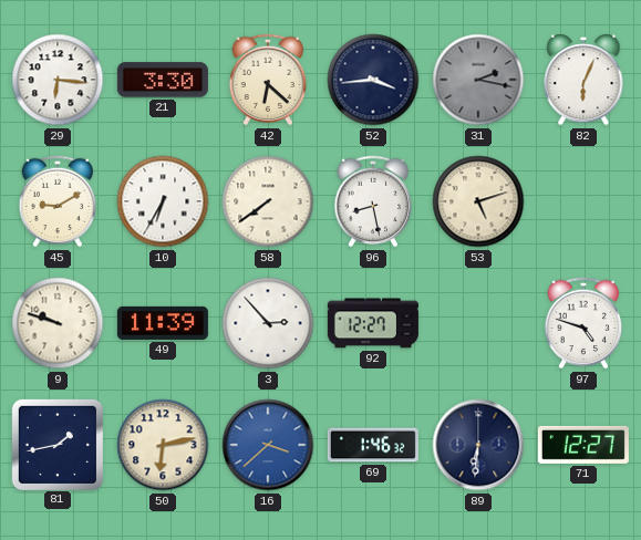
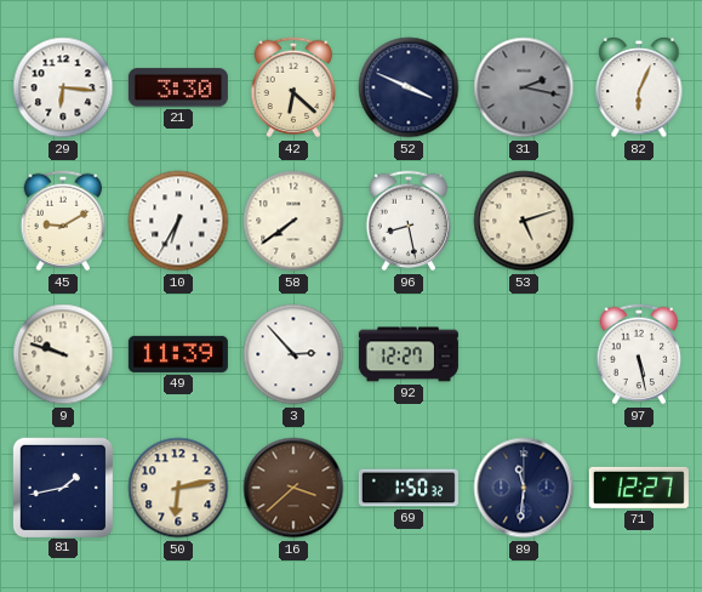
52: 3:44 -> 3:49 (409, 87)
97: 4:48 -> 5:28 (639, 354)
16 dial: blue -> brown (293, 488)
69: 1:46 -> 1:50 (409, 488)
89: 6:31 -> 11:31 (524, 488)
